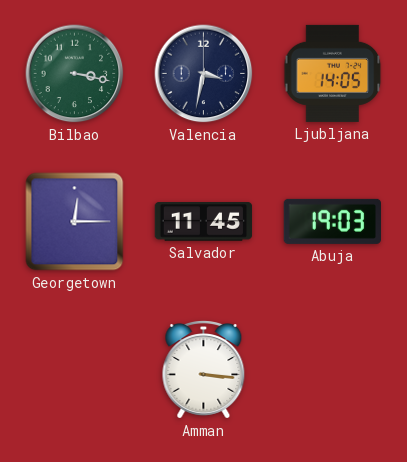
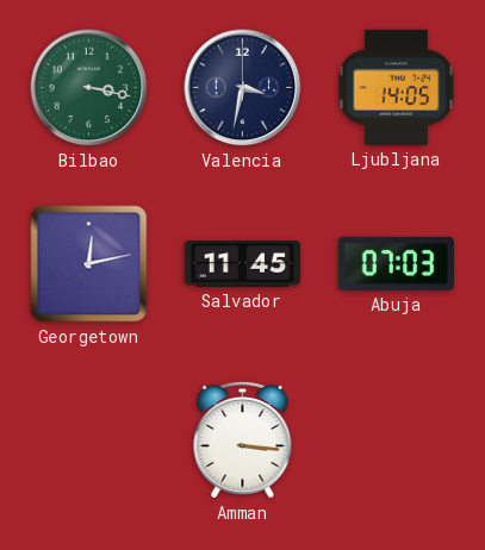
Georgetown: 12:15 -> 12:13 (89, 264)
Abuja: 19:03 -> 07:03 (396, 263)
